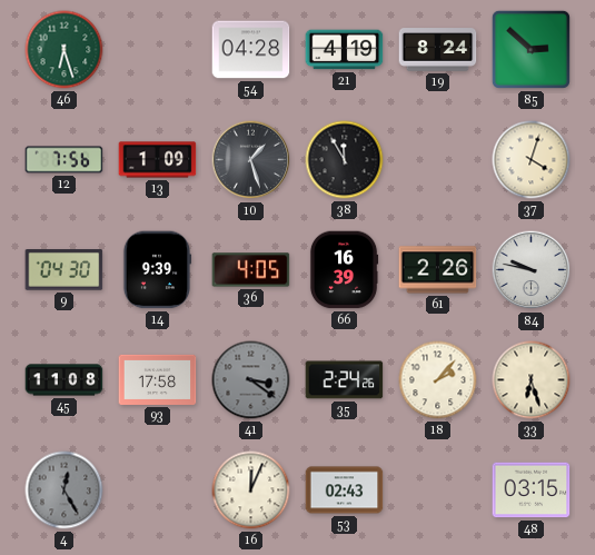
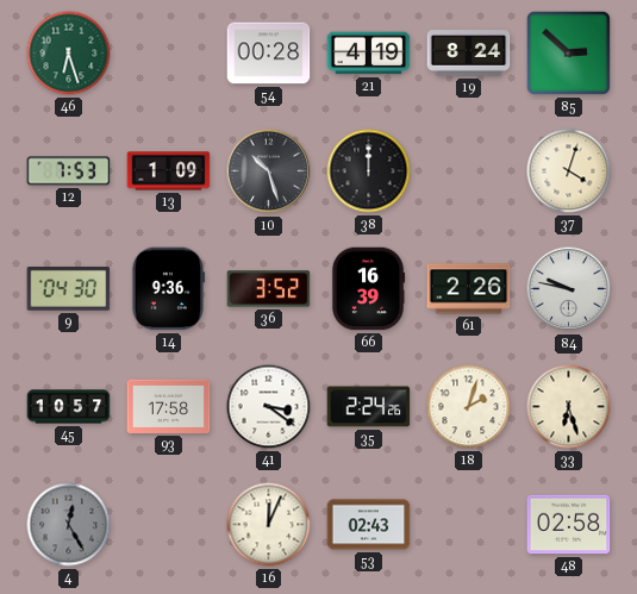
54: 04:28 -> 00:28 (269, 54)
12: 7:56 -> 7:53 (69, 171)
10: 1:27 -> 10:27 (269, 171)
38: 11:55 -> 12:00 (369, 171)
14: 9:39 -> 9:36 (168, 289)
36: 4:05 -> 3:52 (269, 289)
45: 11:08 -> 10:57 (69, 407)
41 dial: grey -> white (269, 407)
18: 2:07 -> 2:03 (469, 407)
48: 03:15 -> 02:58 (569, 525)
